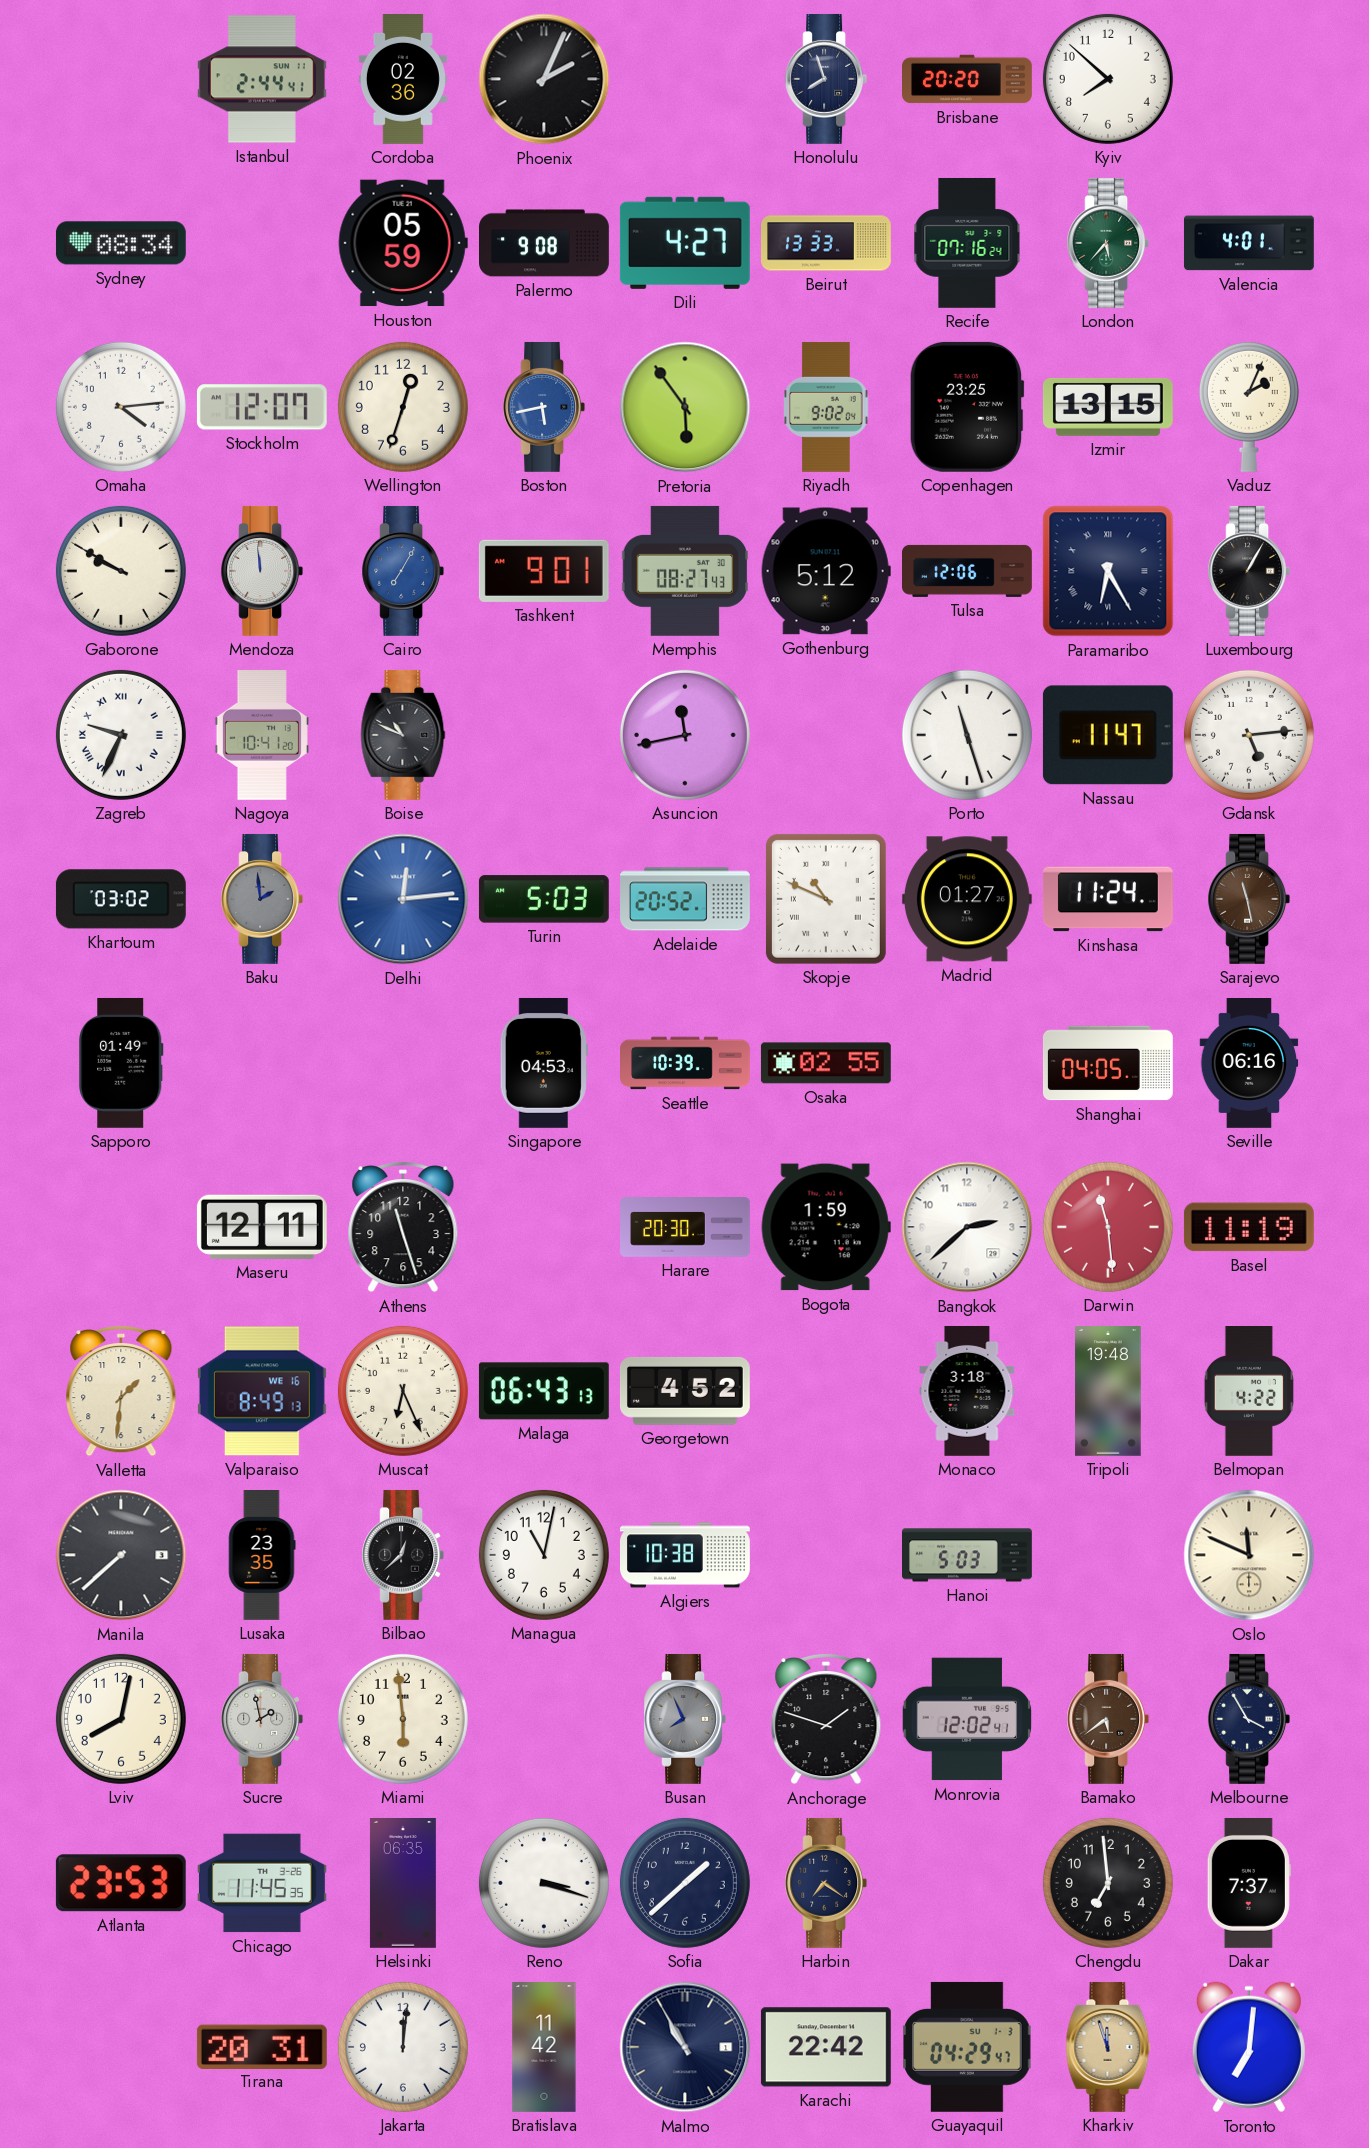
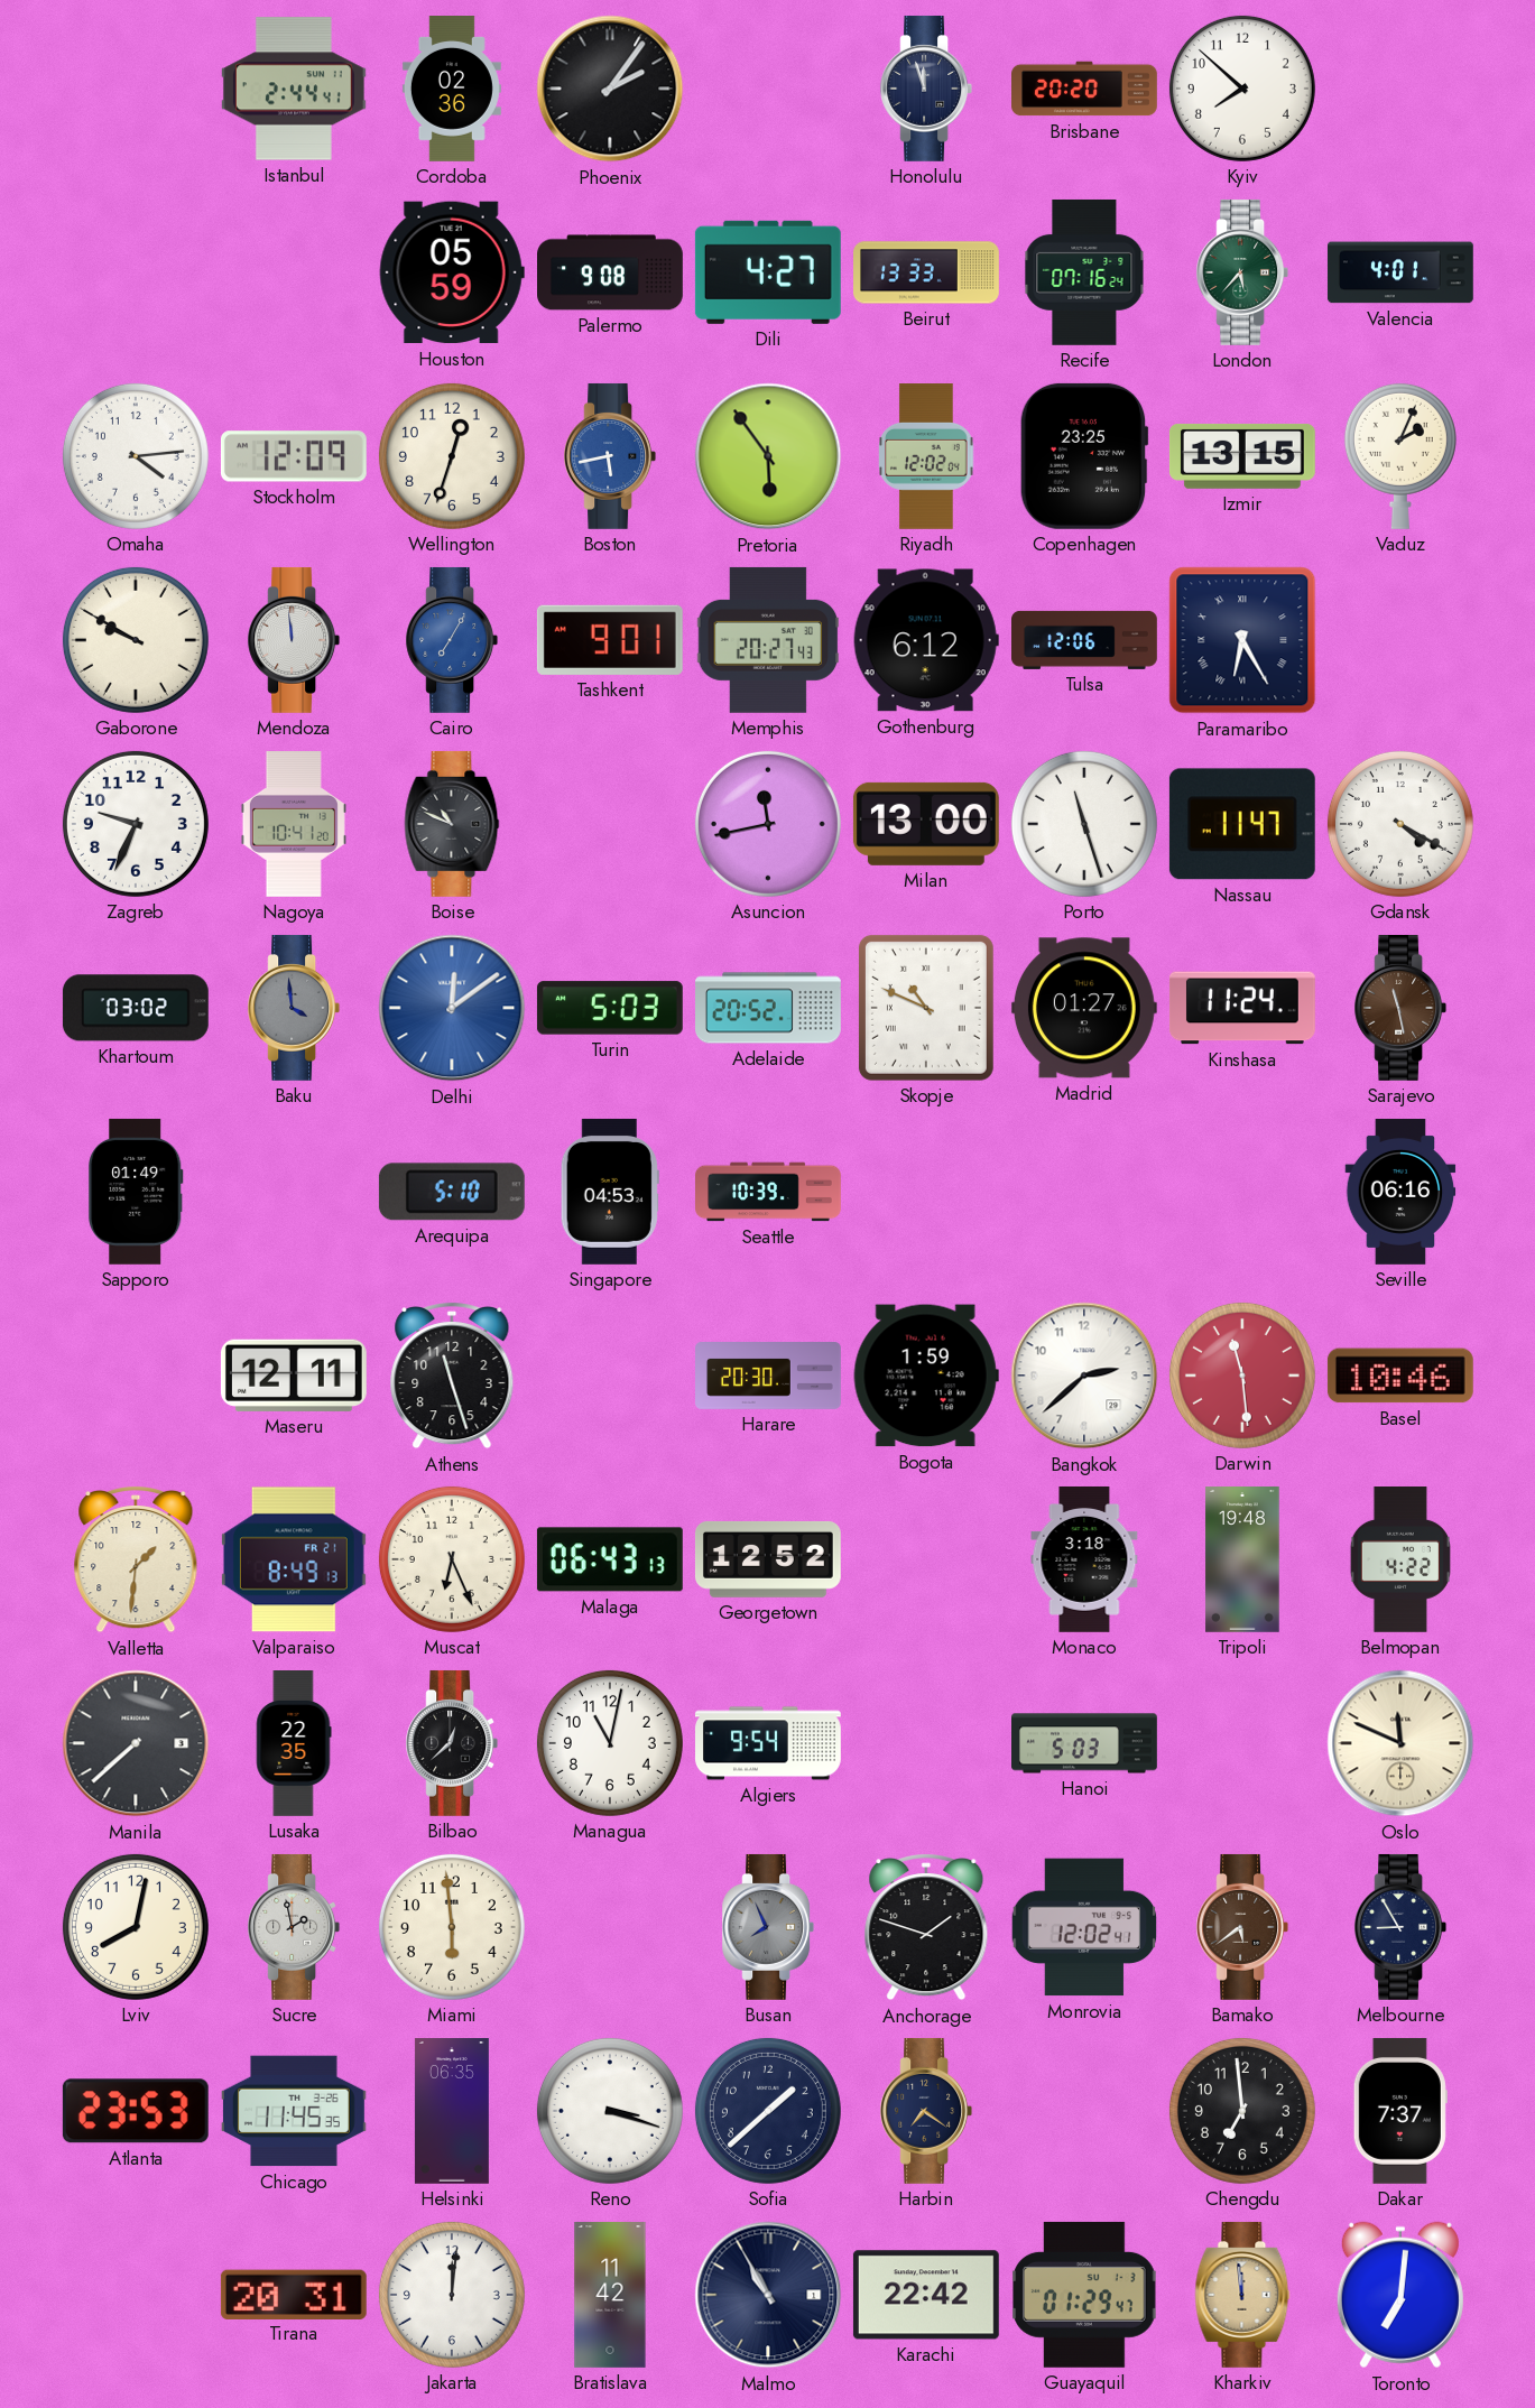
Phoenix: 2:04 -> 2:06 (610, 89)
Honolulu: 7:57 -> 11:57 (926, 89)
Sydney: 08:34 -> none (121, 243)
Stockholm: 12:07 -> 12:09 (294, 456)
Riyadh: 9:02 -> 12:02 (926, 457)
Memphis: 08:27 -> 20:27 (768, 640)
Gothenburg: 5:12 -> 6:12 (926, 640)
Luxembourg: 1:05 -> none (1249, 571)
Zagreb numerals: Roman -> Arabic (136, 824)
Milan: none -> 13:00 (926, 824)
Gdansk: 5:14 -> 4:20 (1400, 824)
Baku: 1:59 -> 3:59 (294, 1008)
Delhi: 12:14 -> 12:09 (452, 1008)
Arequipa: none -> 5:10 (452, 1192)
Osaka: 02:55 -> none (826, 1063)
Shanghai: 04:05 -> none (1108, 1063)
Basel: 11:19 -> 10:46 (1400, 1376)
Valparaiso date: WE 16 -> FR 21 (294, 1559)
Georgetown: 4:52 -> 12:52 (768, 1559)
Lusaka: 23:35 -> 22:35 (294, 1744)
Algiers: 10:38 -> 9:54 (769, 1743)
Melbourne: 3:55 -> 8:55 (1400, 1927)
Guayaquil: 04:29 -> 01:29 (1084, 2295)
Kharkiv: 11:57 -> 11:59 (1242, 2295)
